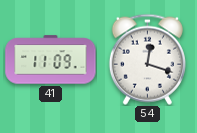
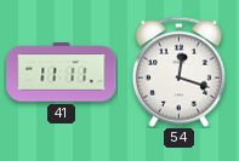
41: 11:09 -> 11:11 (62, 73)
